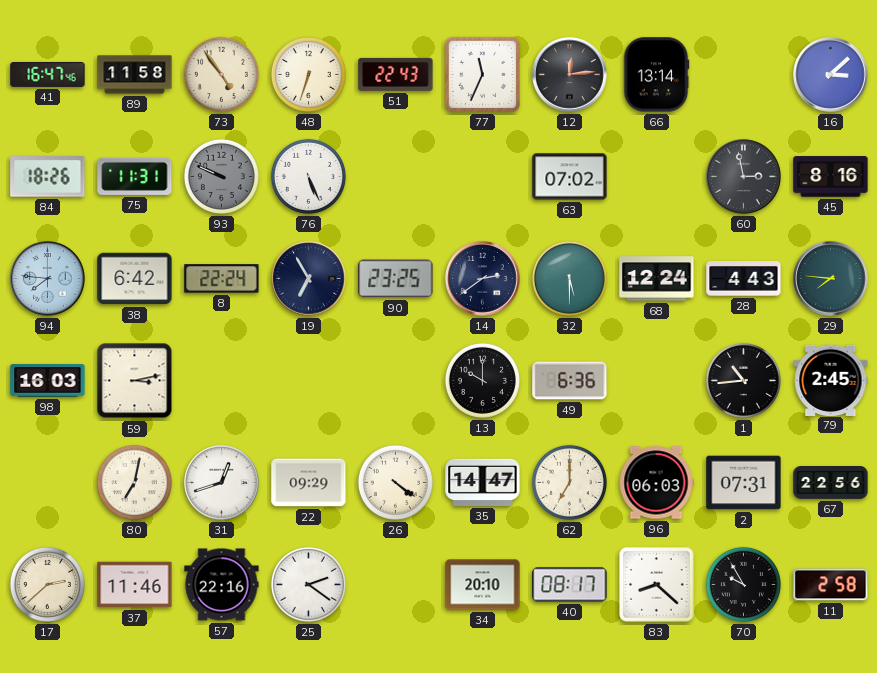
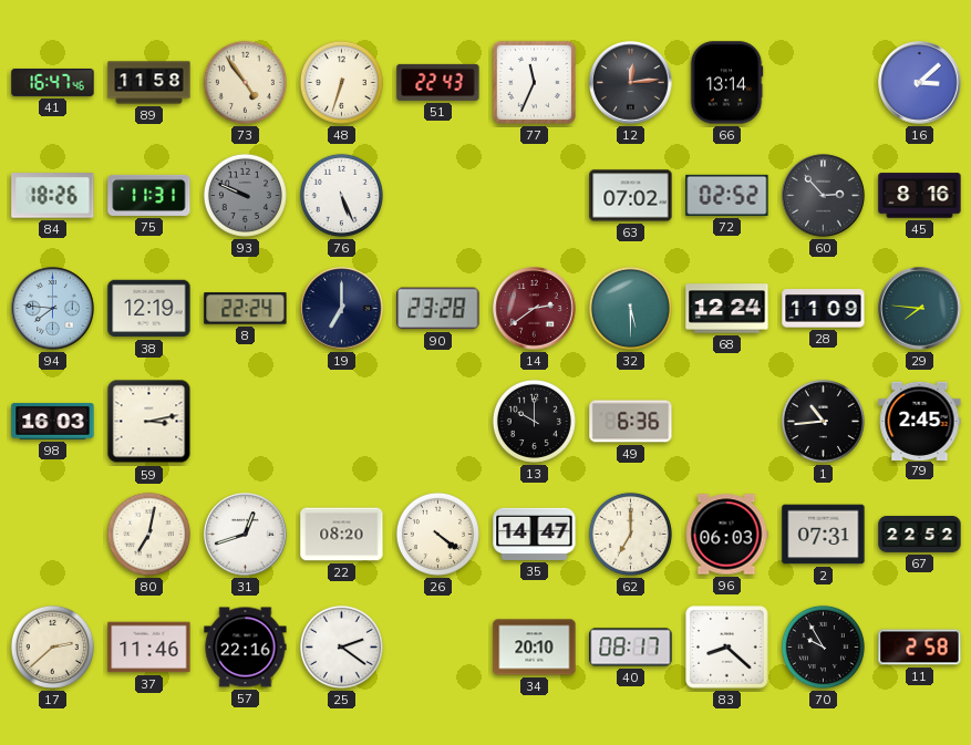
72: none -> 02:52 (727, 195)
60: 2:58 -> 2:53 (824, 196)
38: 6:42 -> 12:19 (149, 309)
19: 6:55 -> 7:00 (342, 309)
90: 23:25 -> 23:28 (438, 309)
14 dial: navy -> burgundy (535, 309)
28: 4:43 -> 11:09 (824, 309)
22: 09:29 -> 08:20 (342, 535)
67: 22:56 -> 22:52 (920, 535)
